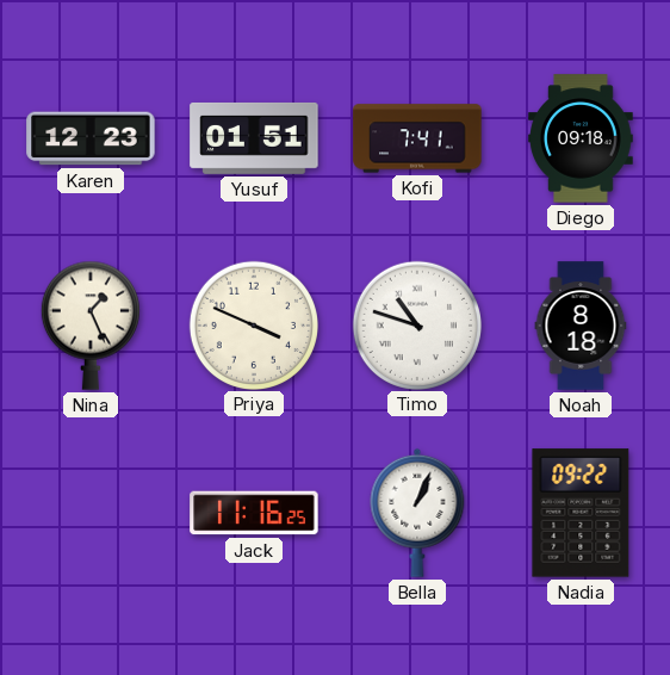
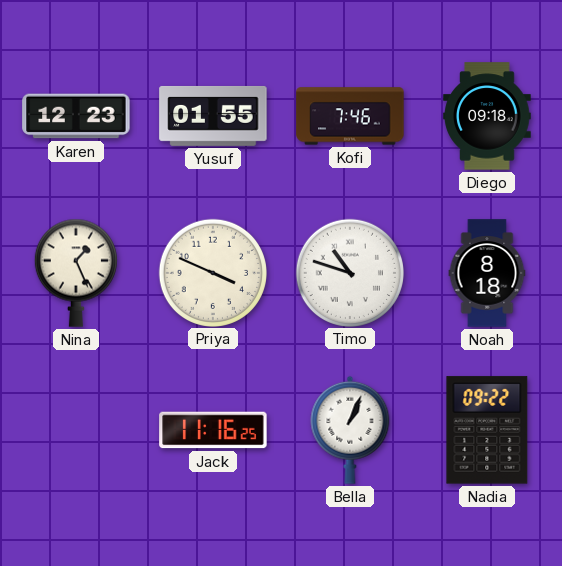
Yusuf: 01:51 -> 01:55 (213, 116)
Kofi: 7:41 -> 7:46 (350, 116)
